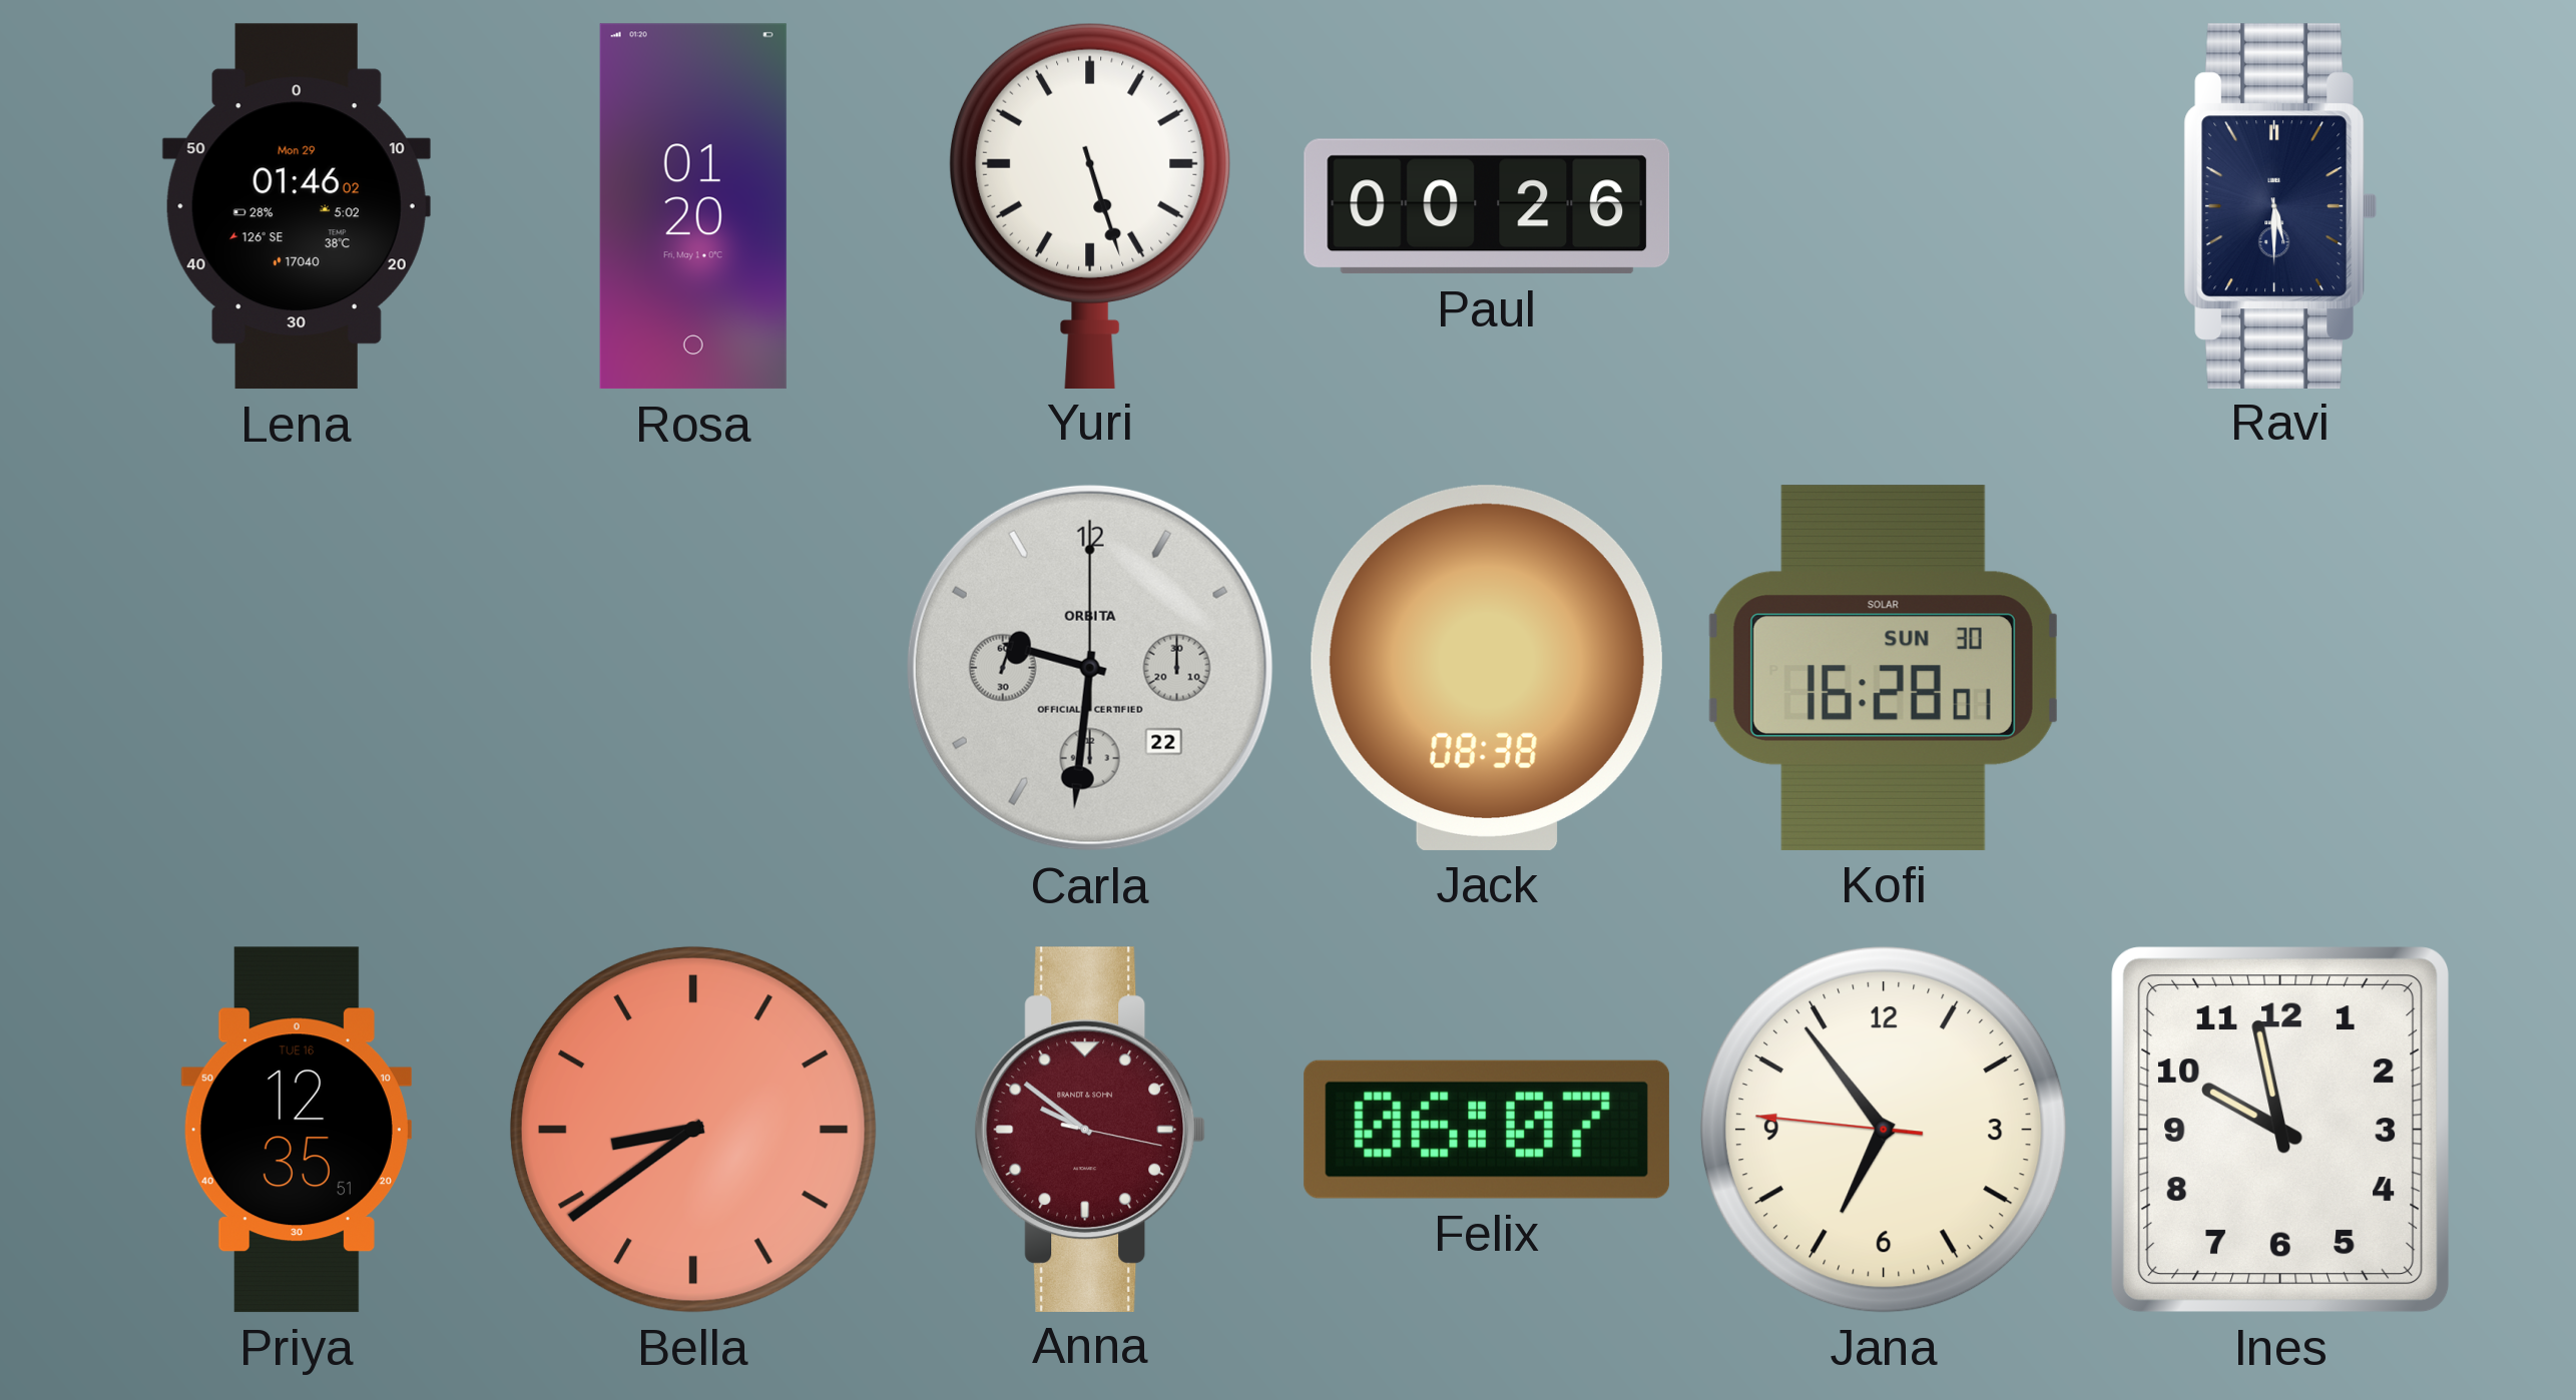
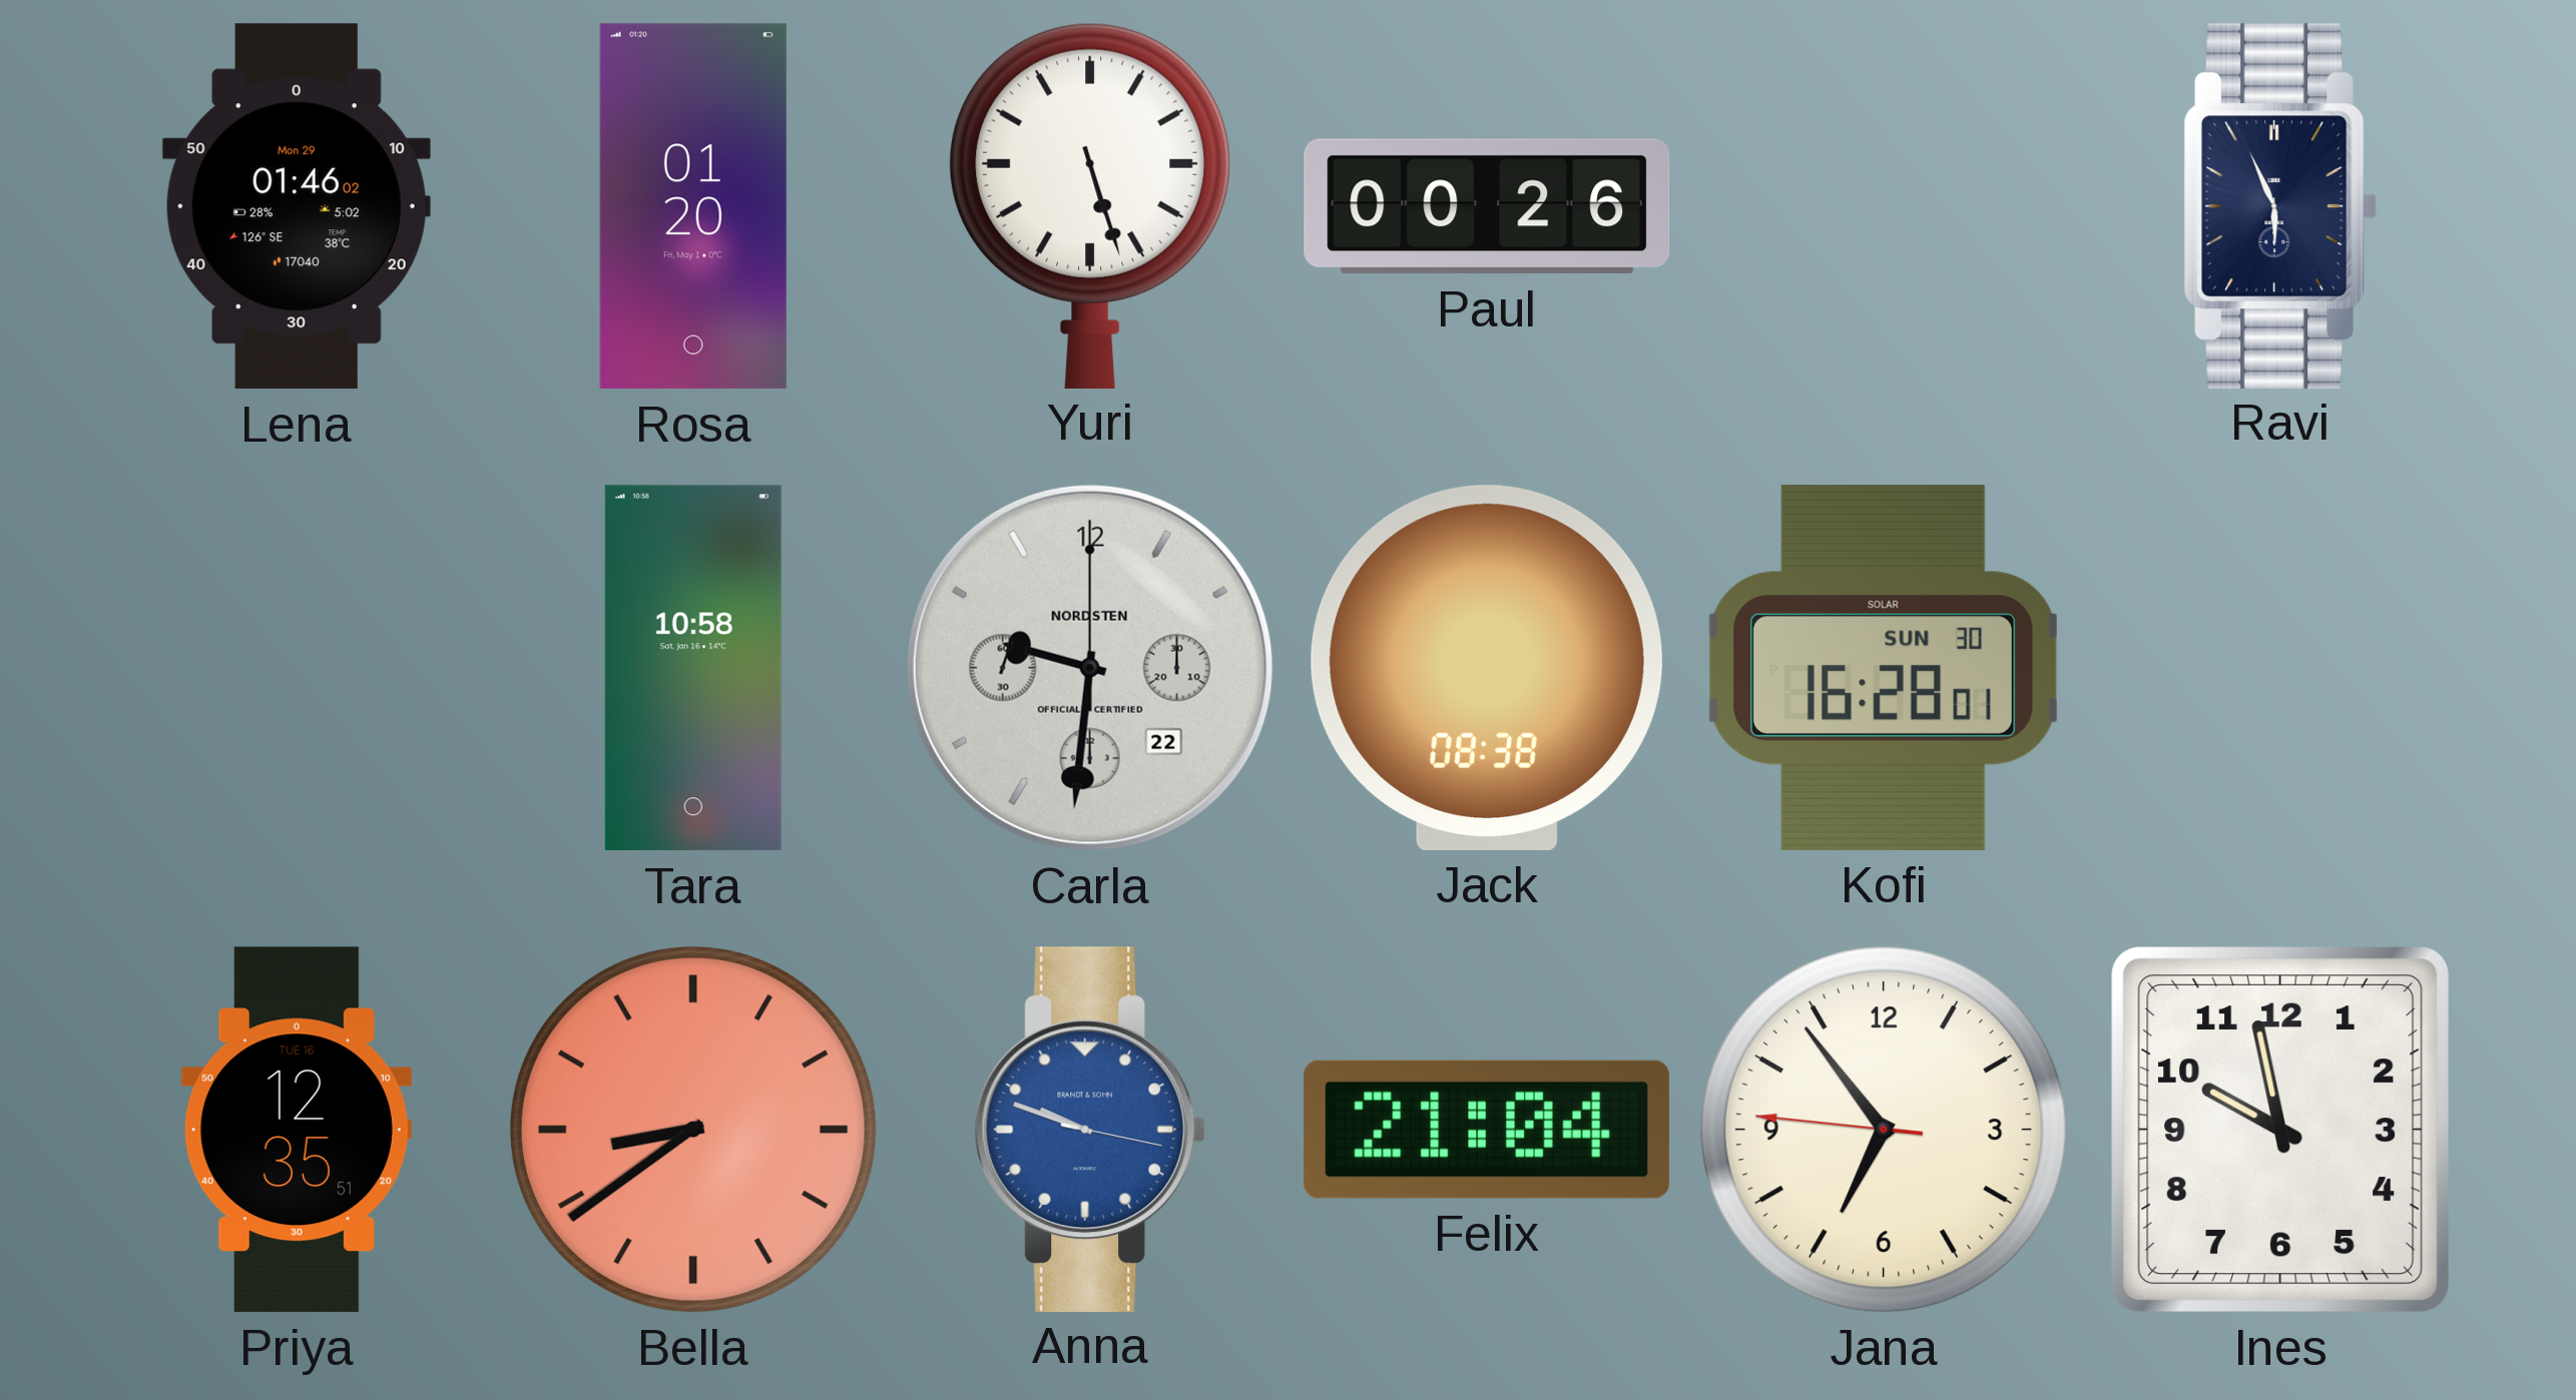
Ravi: 5:30 -> 5:56 (2280, 205)
Tara: none -> 10:58 (693, 668)
Carla brand: ORBITA -> NORDSTEN (1090, 668)
Anna: 9:51 -> 9:48 (1090, 1129)
Anna dial: burgundy -> blue (1090, 1129)
Felix: 06:07 -> 21:04 (1487, 1130)
